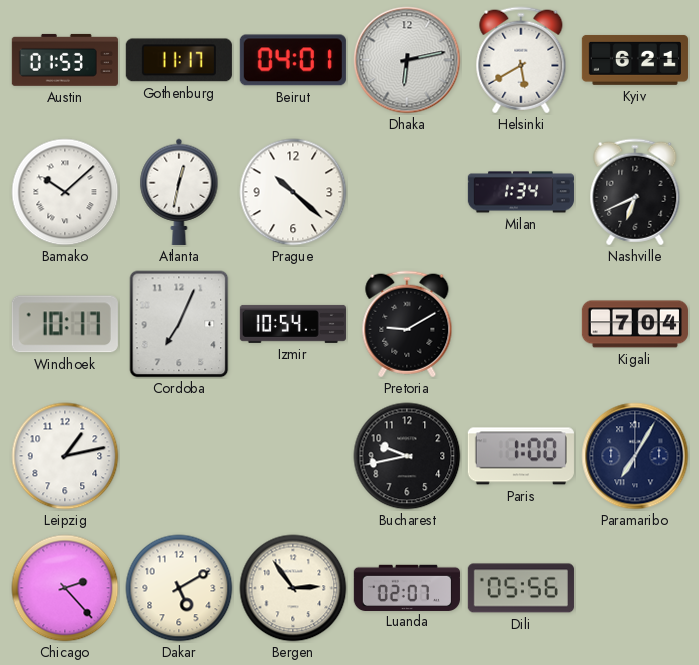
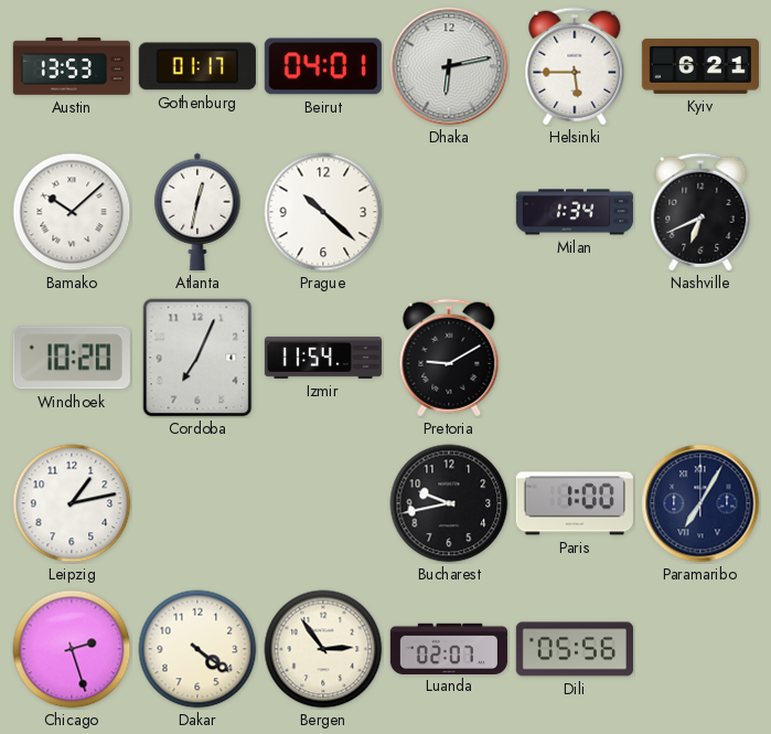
Austin: 01:53 -> 13:53 (72, 66)
Gothenburg: 11:17 -> 01:17 (197, 66)
Helsinki: 5:40 -> 5:45 (575, 66)
Windhoek: 10:17 -> 10:20 (72, 358)
Izmir: 10:54 -> 11:54 (323, 358)
Kigali: 7:04 -> none (635, 324)
Chicago: 2:23 -> 2:27 (72, 649)
Dakar: 5:10 -> 4:21 (197, 649)
